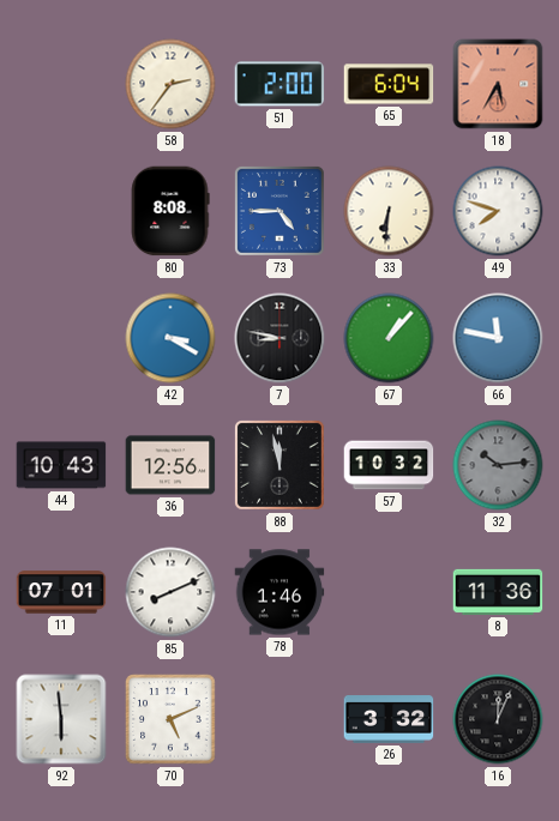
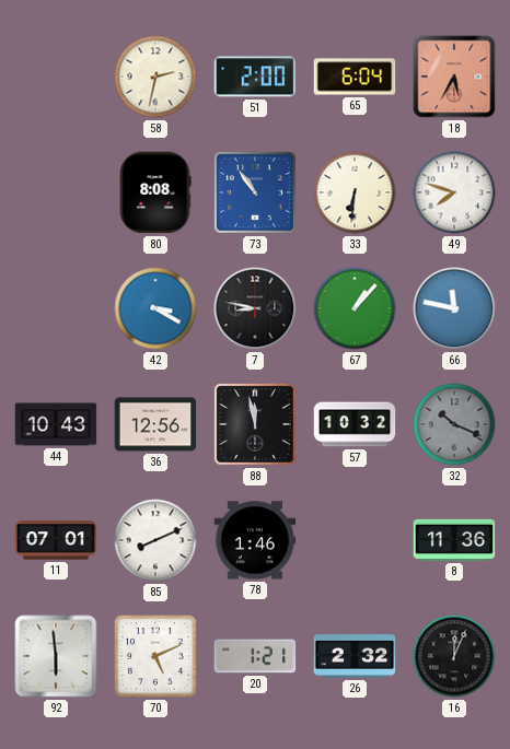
58: 2:36 -> 2:32 (155, 77)
73: 4:45 -> 10:54 (255, 192)
32: 10:14 -> 10:19 (454, 424)
20: none -> 1:21 (255, 656)
26: 3:32 -> 2:32 (355, 656)
